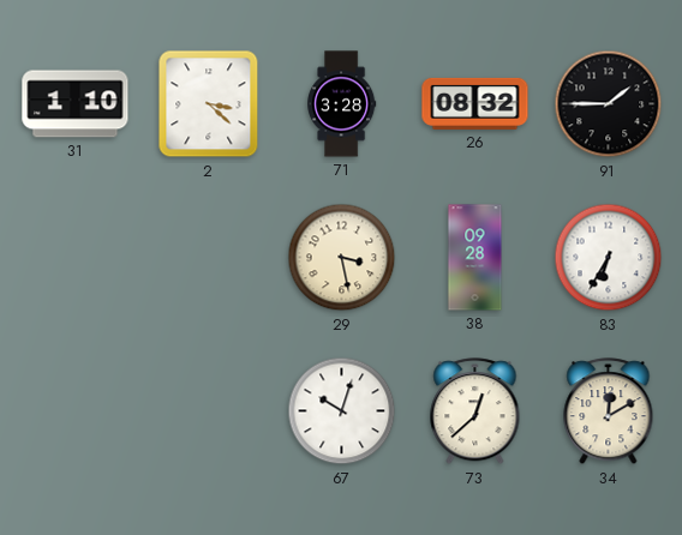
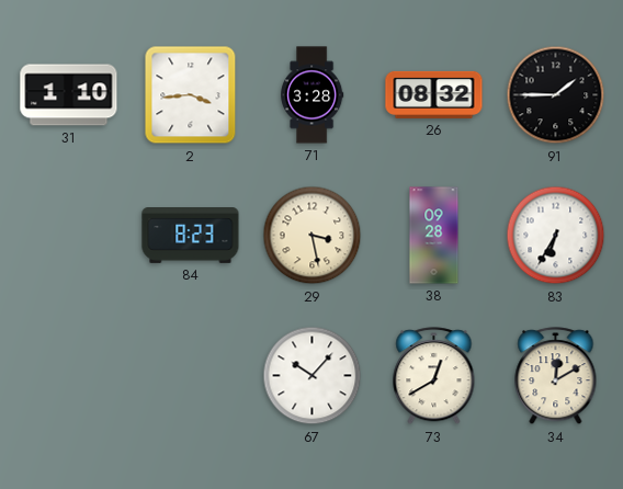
2: 3:22 -> 3:44 (191, 95)
84: none -> 8:23 (191, 236)
67: 10:03 -> 10:07 (313, 376)
73: 12:38 -> 12:40 (434, 376)
